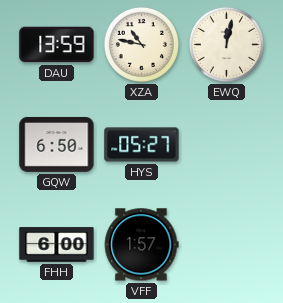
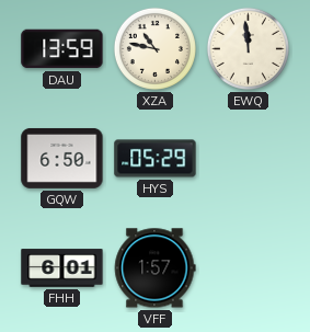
EWQ: 12:02 -> 11:59 (248, 48)
HYS: 05:27 -> 05:29 (156, 159)
FHH: 6:00 -> 6:01 (62, 268)
